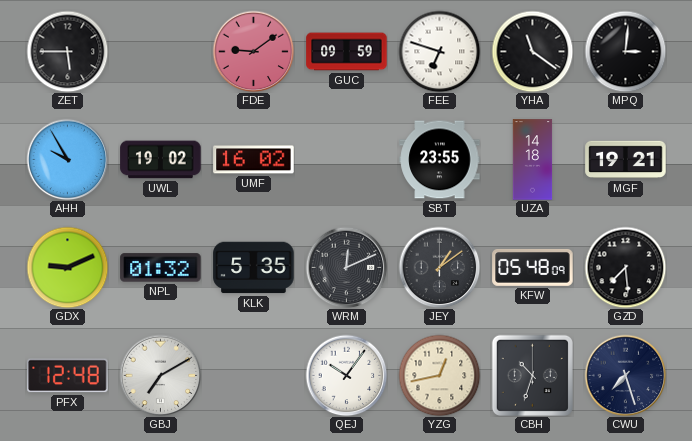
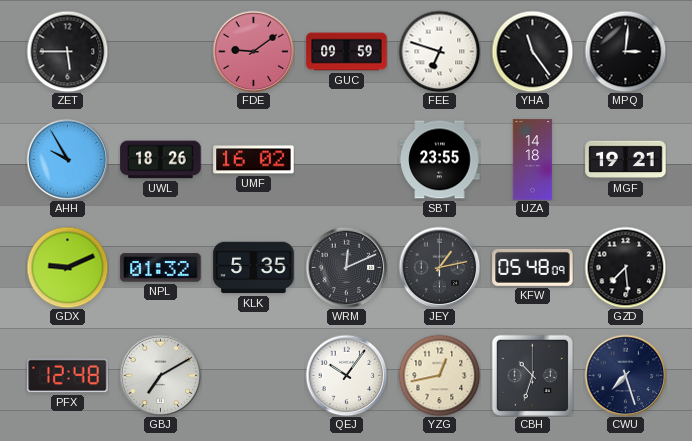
YHA: 11:21 -> 11:24 (532, 51)
UWL: 19:02 -> 18:26 (161, 160)
JEY: 1:09 -> 1:13 (439, 267)
